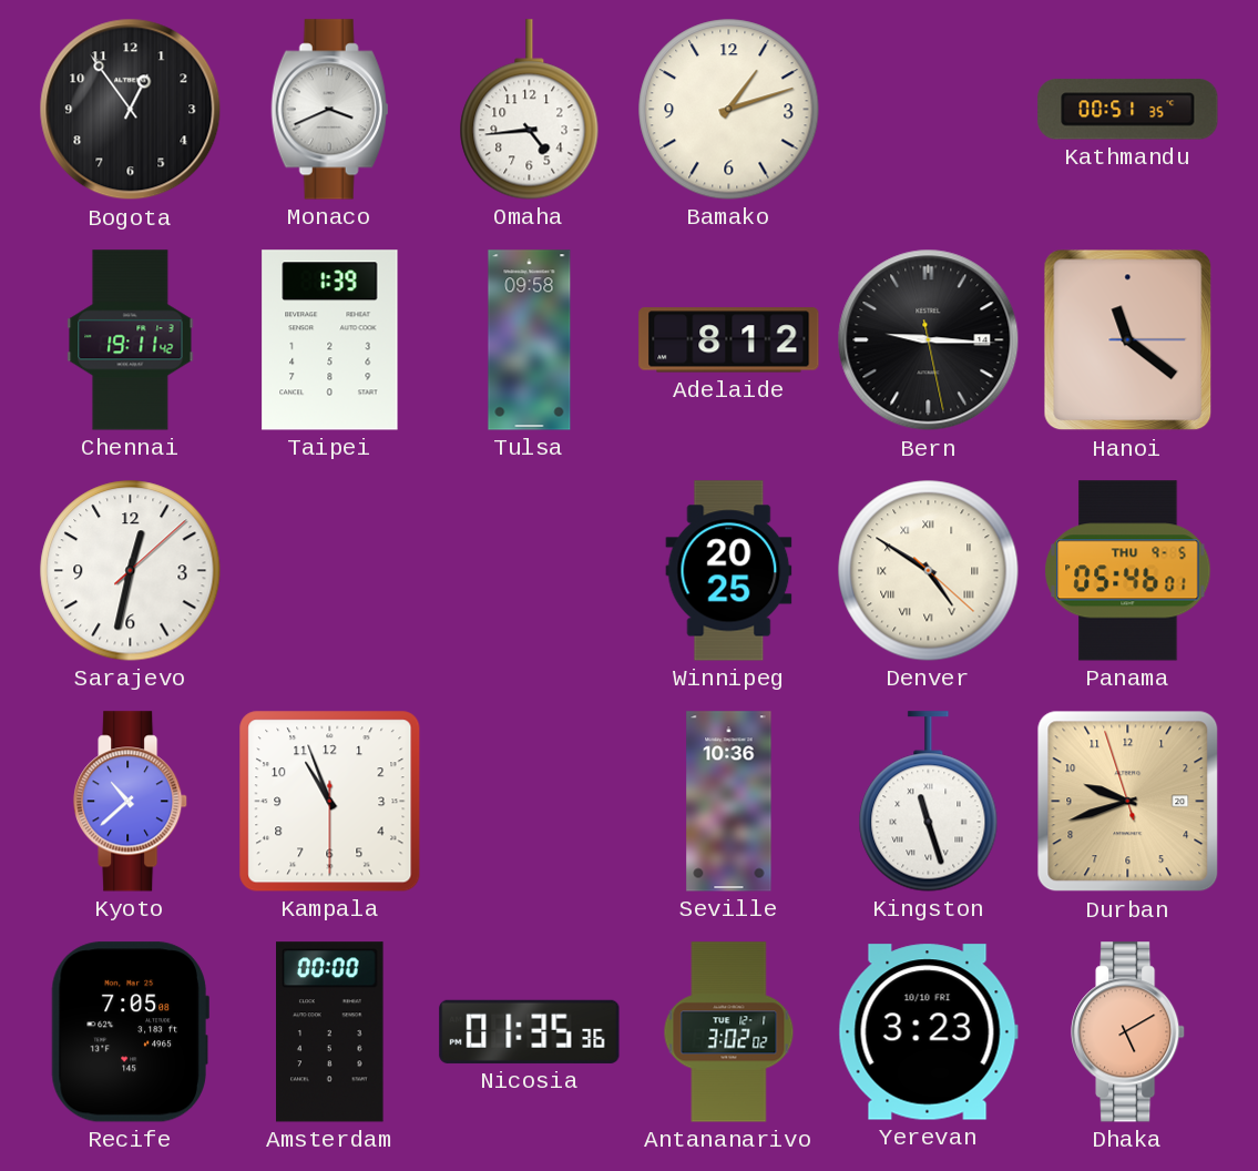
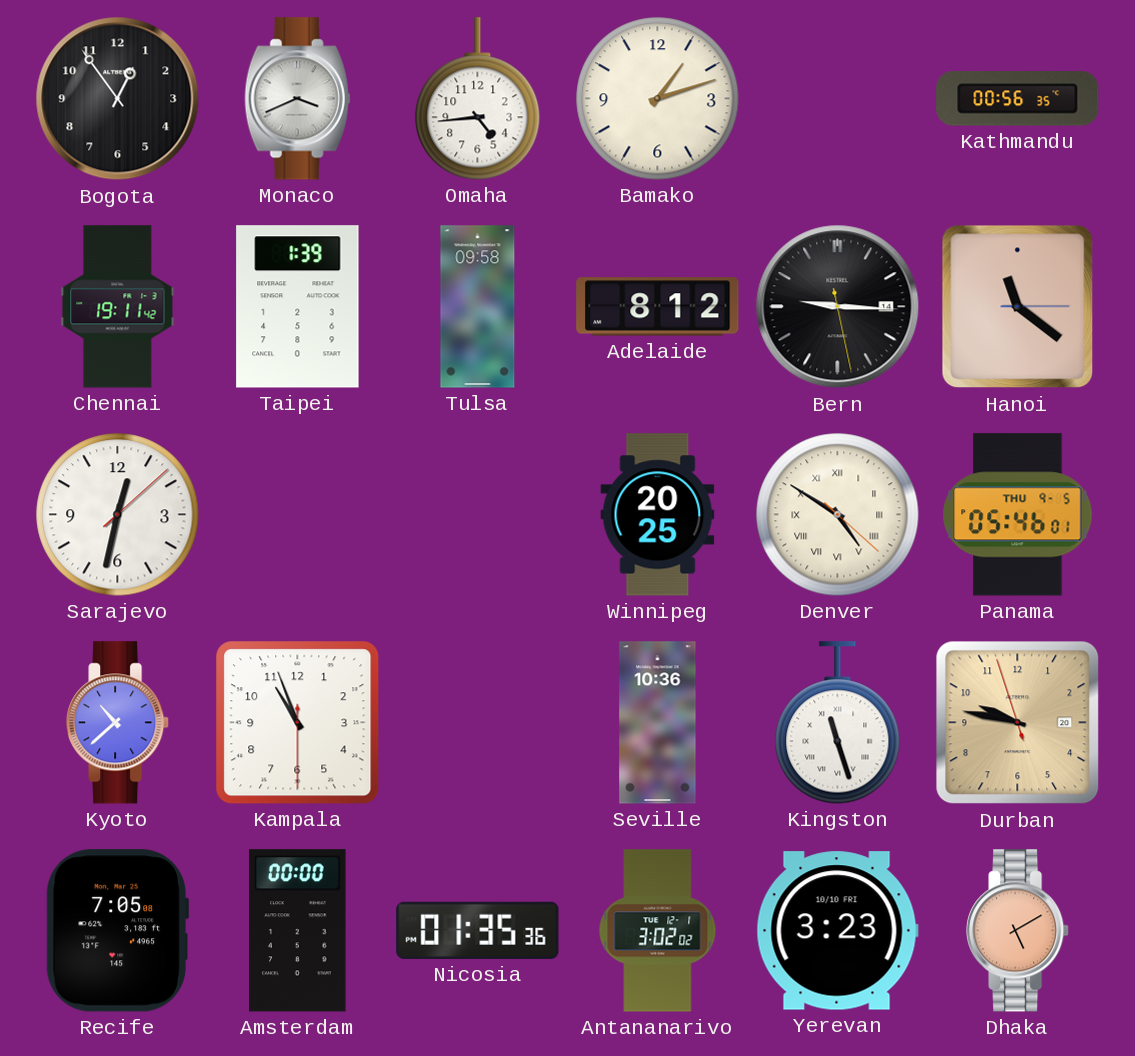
Kathmandu: 00:51 -> 00:56 (1018, 99)
Durban: 9:41 -> 9:46 (1018, 723)
